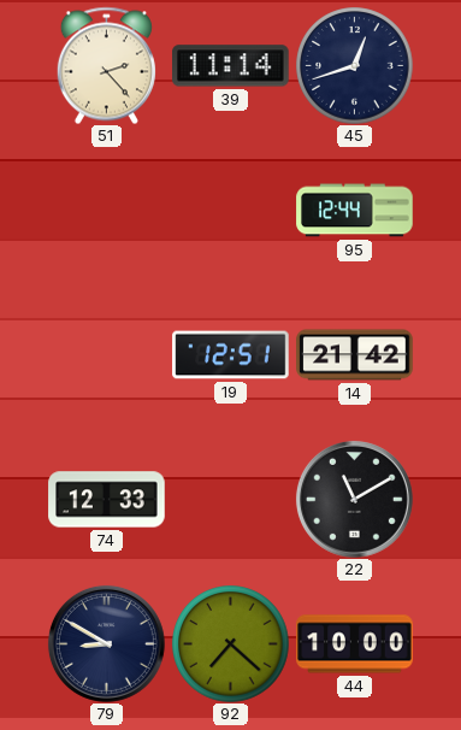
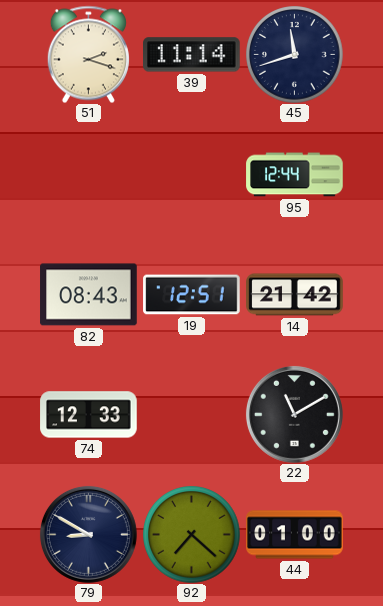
51: 2:23 -> 2:18 (88, 54)
45: 12:42 -> 11:42 (295, 55)
82: none -> 08:43 (89, 295)
44: 10:00 -> 01:00 (295, 535)
